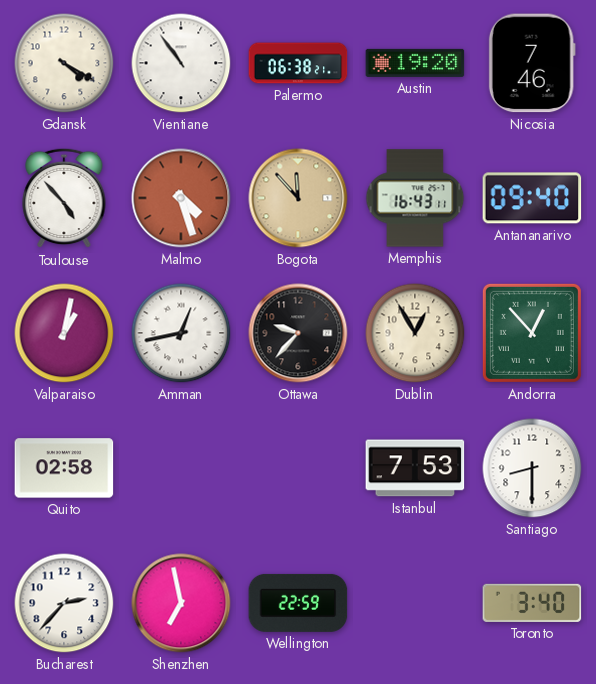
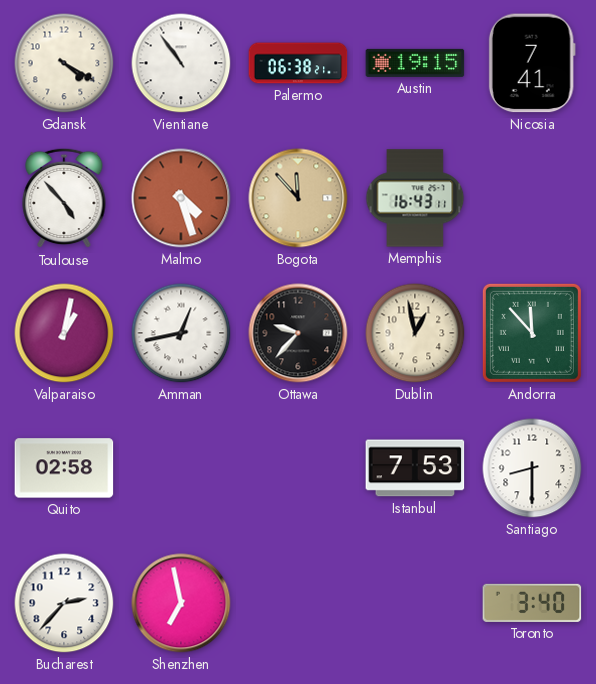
Austin: 19:20 -> 19:15 (415, 63)
Nicosia: 7:46 -> 7:41 (532, 63)
Antananarivo: 09:40 -> none (532, 198)
Dublin: 12:55 -> 12:58 (415, 333)
Andorra: 12:53 -> 11:53 (532, 333)
Wellington: 22:59 -> none (298, 603)
